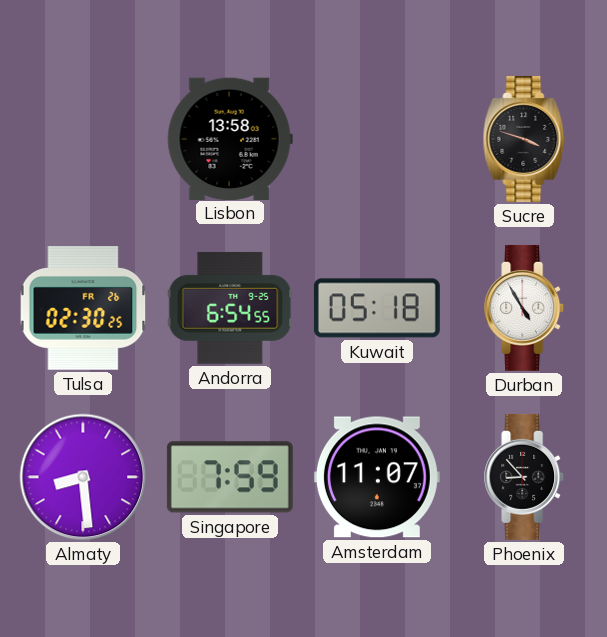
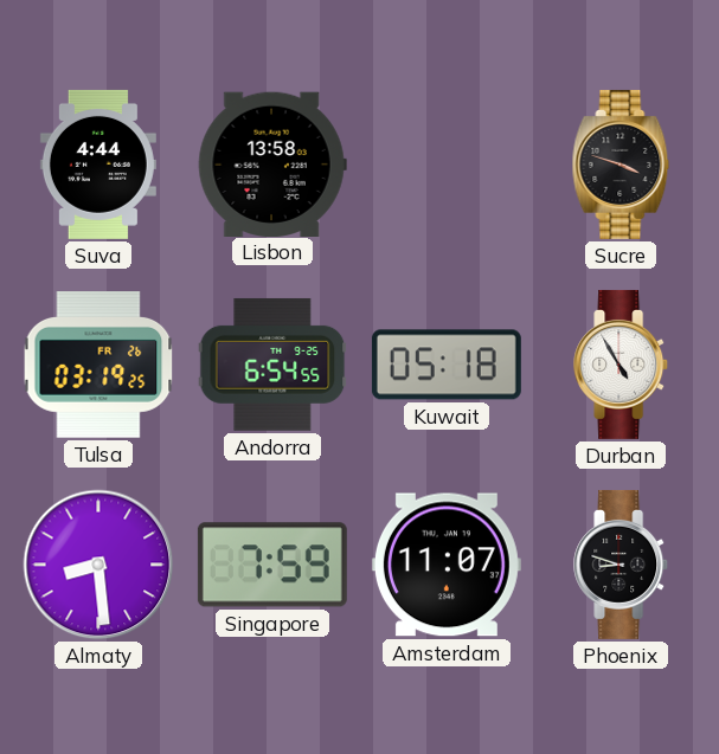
Suva: none -> 4:44 (98, 165)
Tulsa: 02:30 -> 03:19 (98, 365)
Phoenix: 8:53 -> 8:48 (622, 565)
